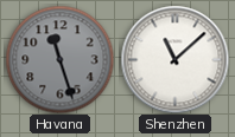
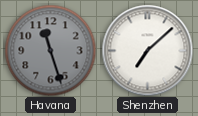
Shenzhen: 11:08 -> 7:08 (147, 50)
